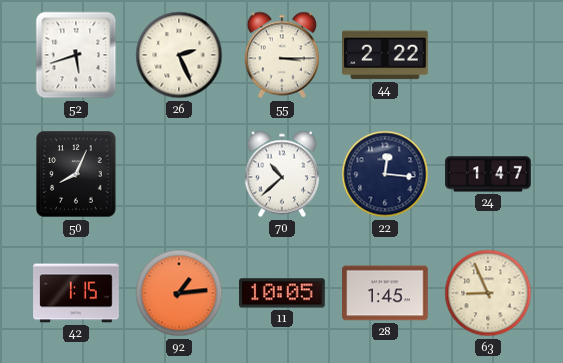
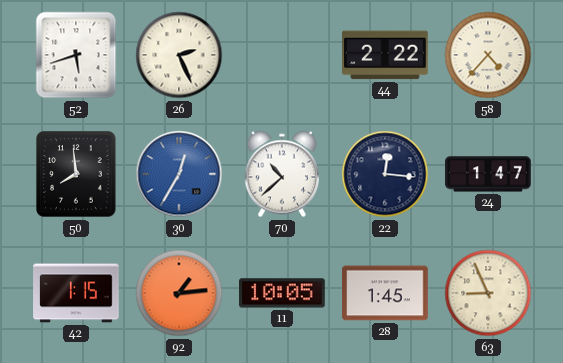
55: 3:15 -> none (282, 55)
58: none -> 4:37 (488, 55)
50: 8:04 -> 7:59 (76, 174)
30: none -> 12:35 (179, 174)
